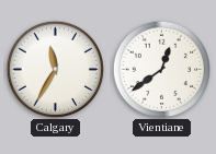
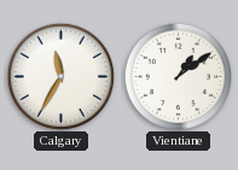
Vientiane: 12:39 -> 1:09 (178, 76)
